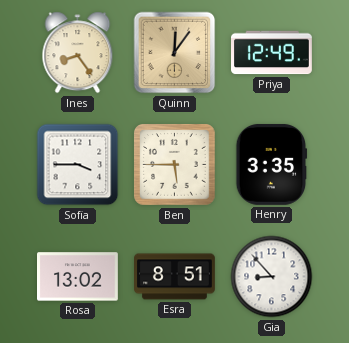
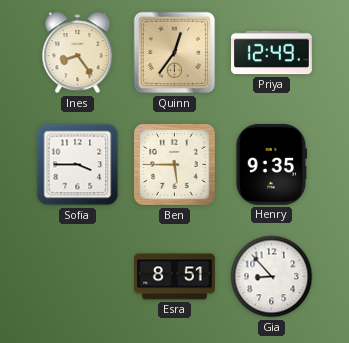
Quinn: 12:06 -> 12:36 (175, 53)
Henry: 3:35 -> 9:35 (272, 164)
Rosa: 13:02 -> none (78, 277)
